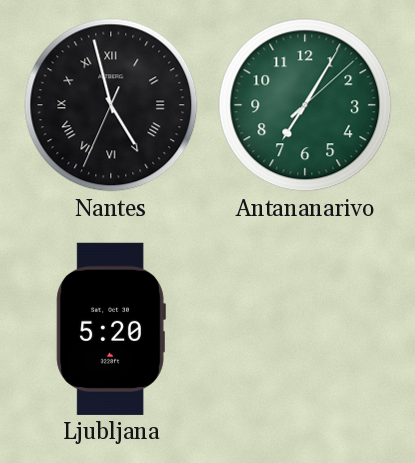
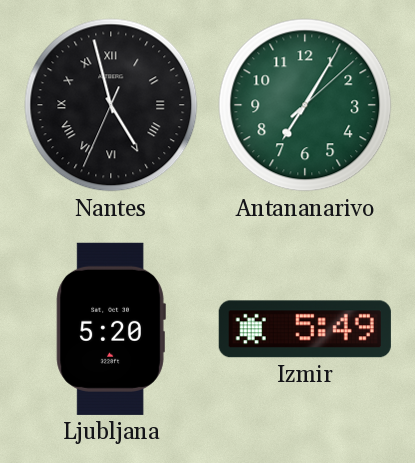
Izmir: none -> 5:49 (305, 329)
